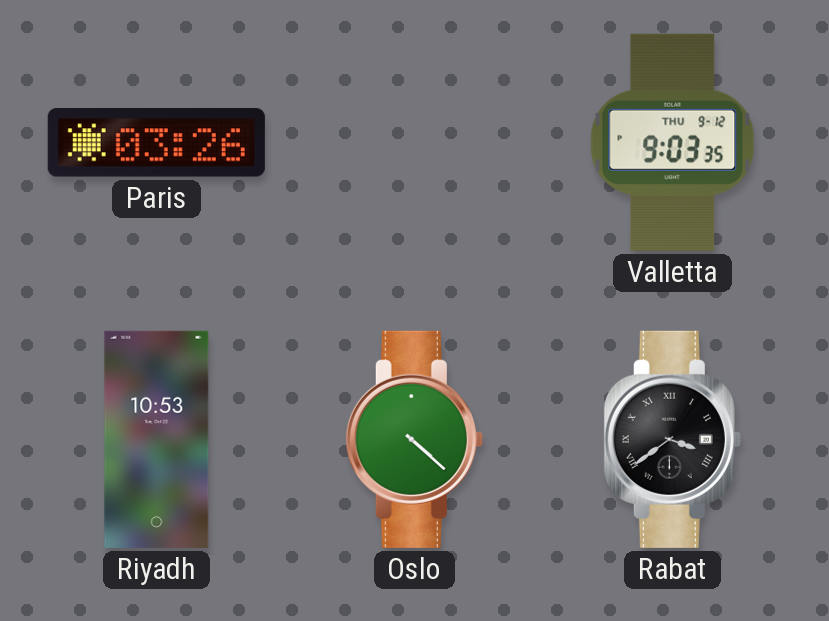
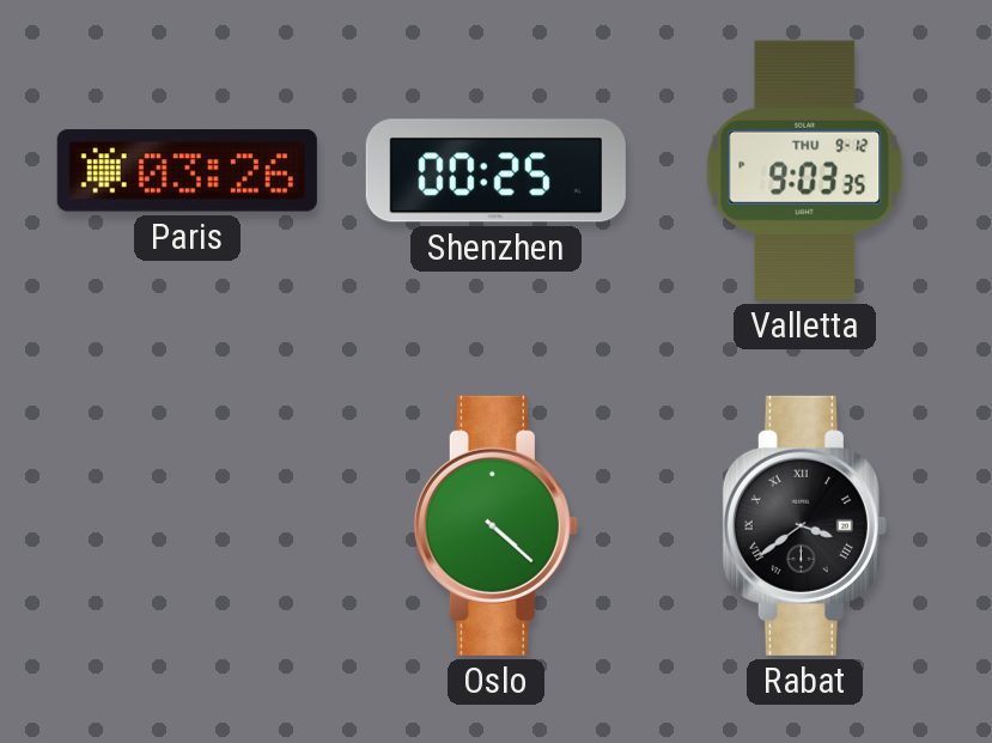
Shenzhen: none -> 00:25 (495, 171)
Riyadh: 10:53 -> none (157, 439)
